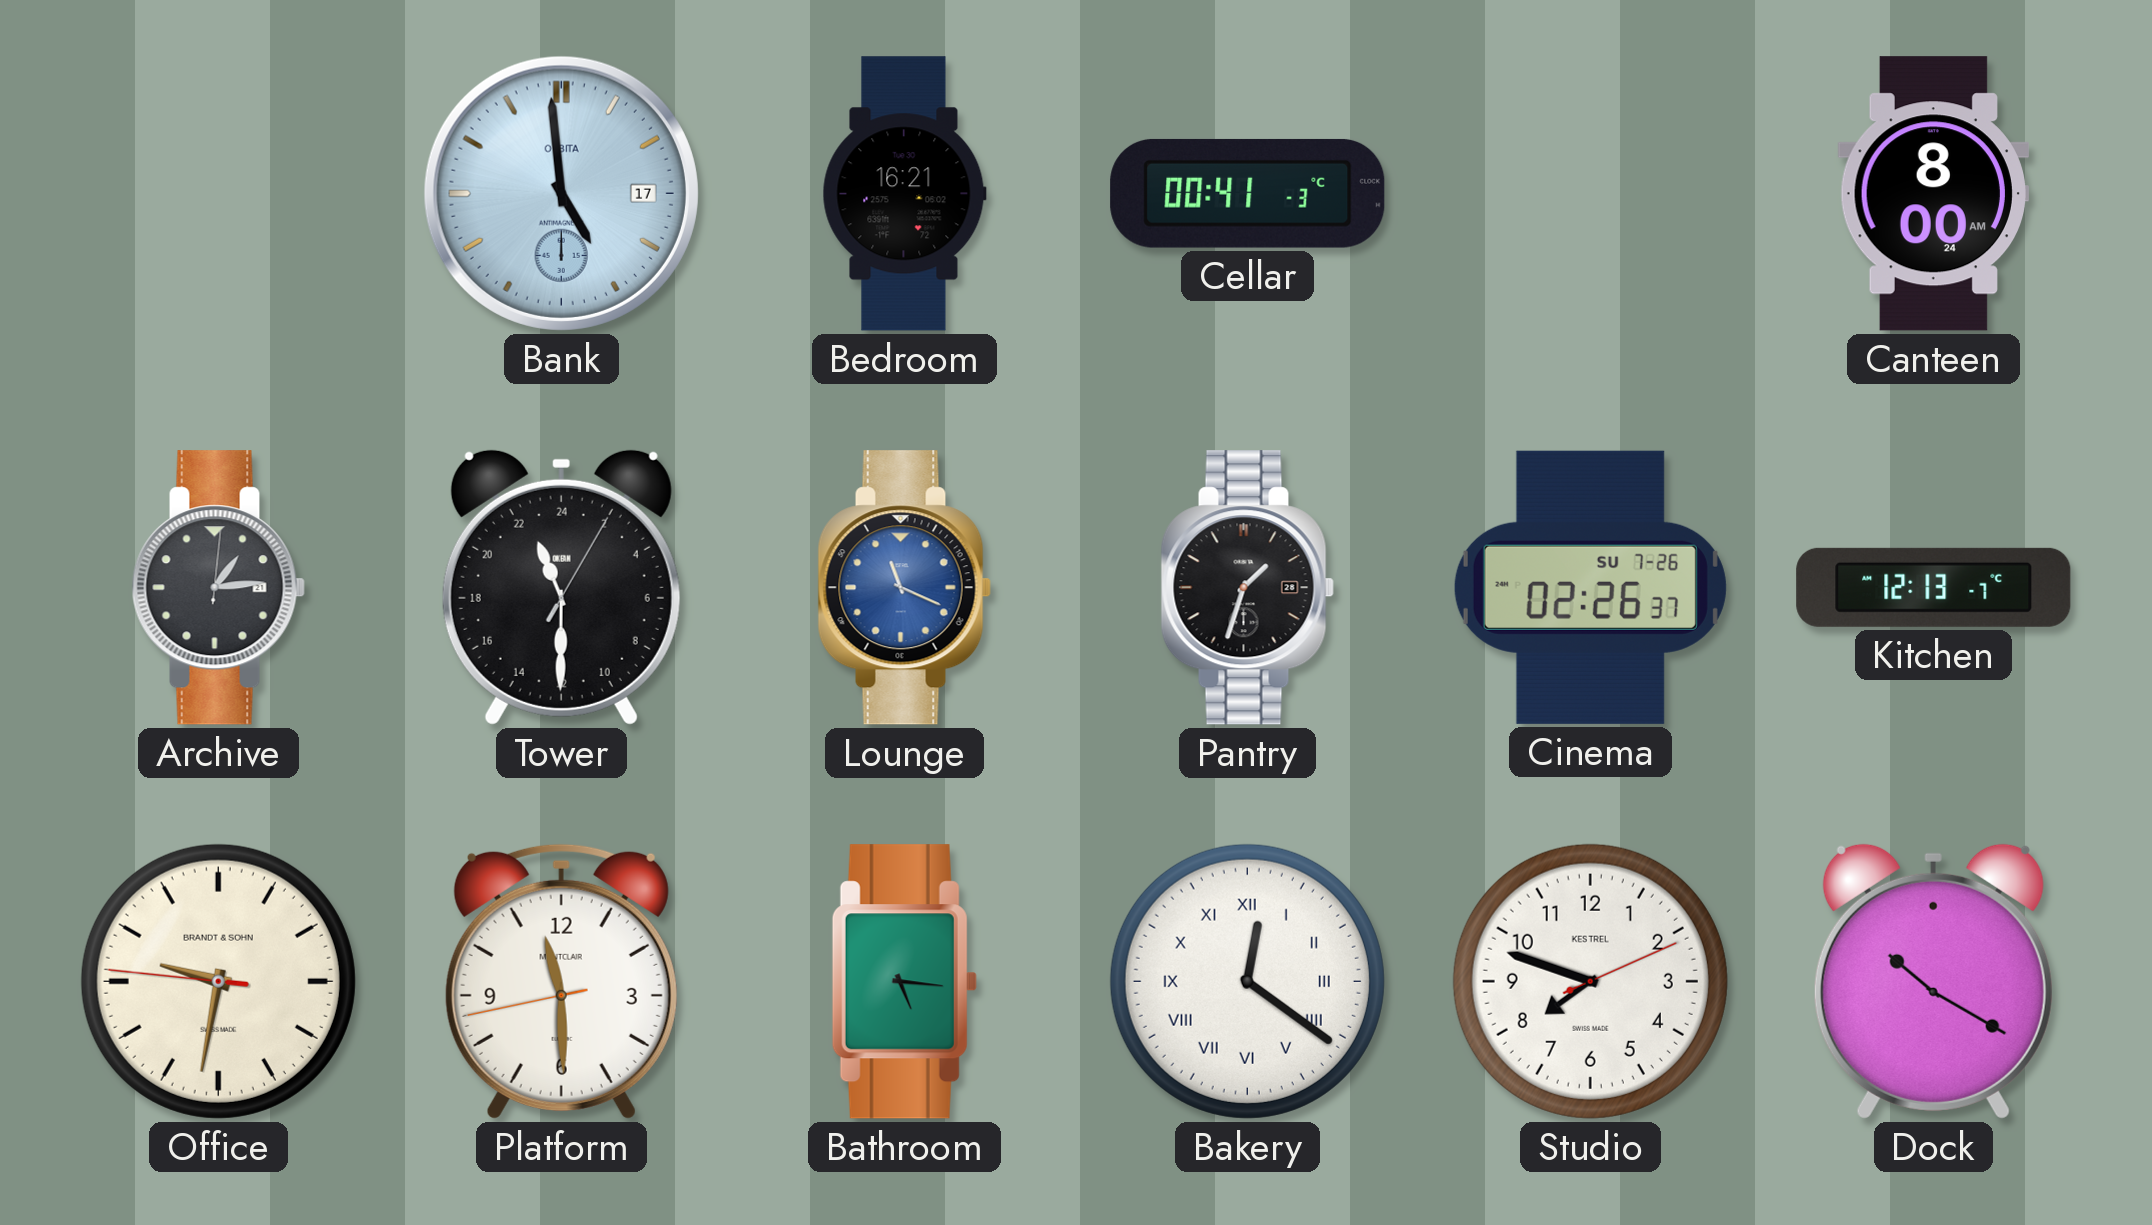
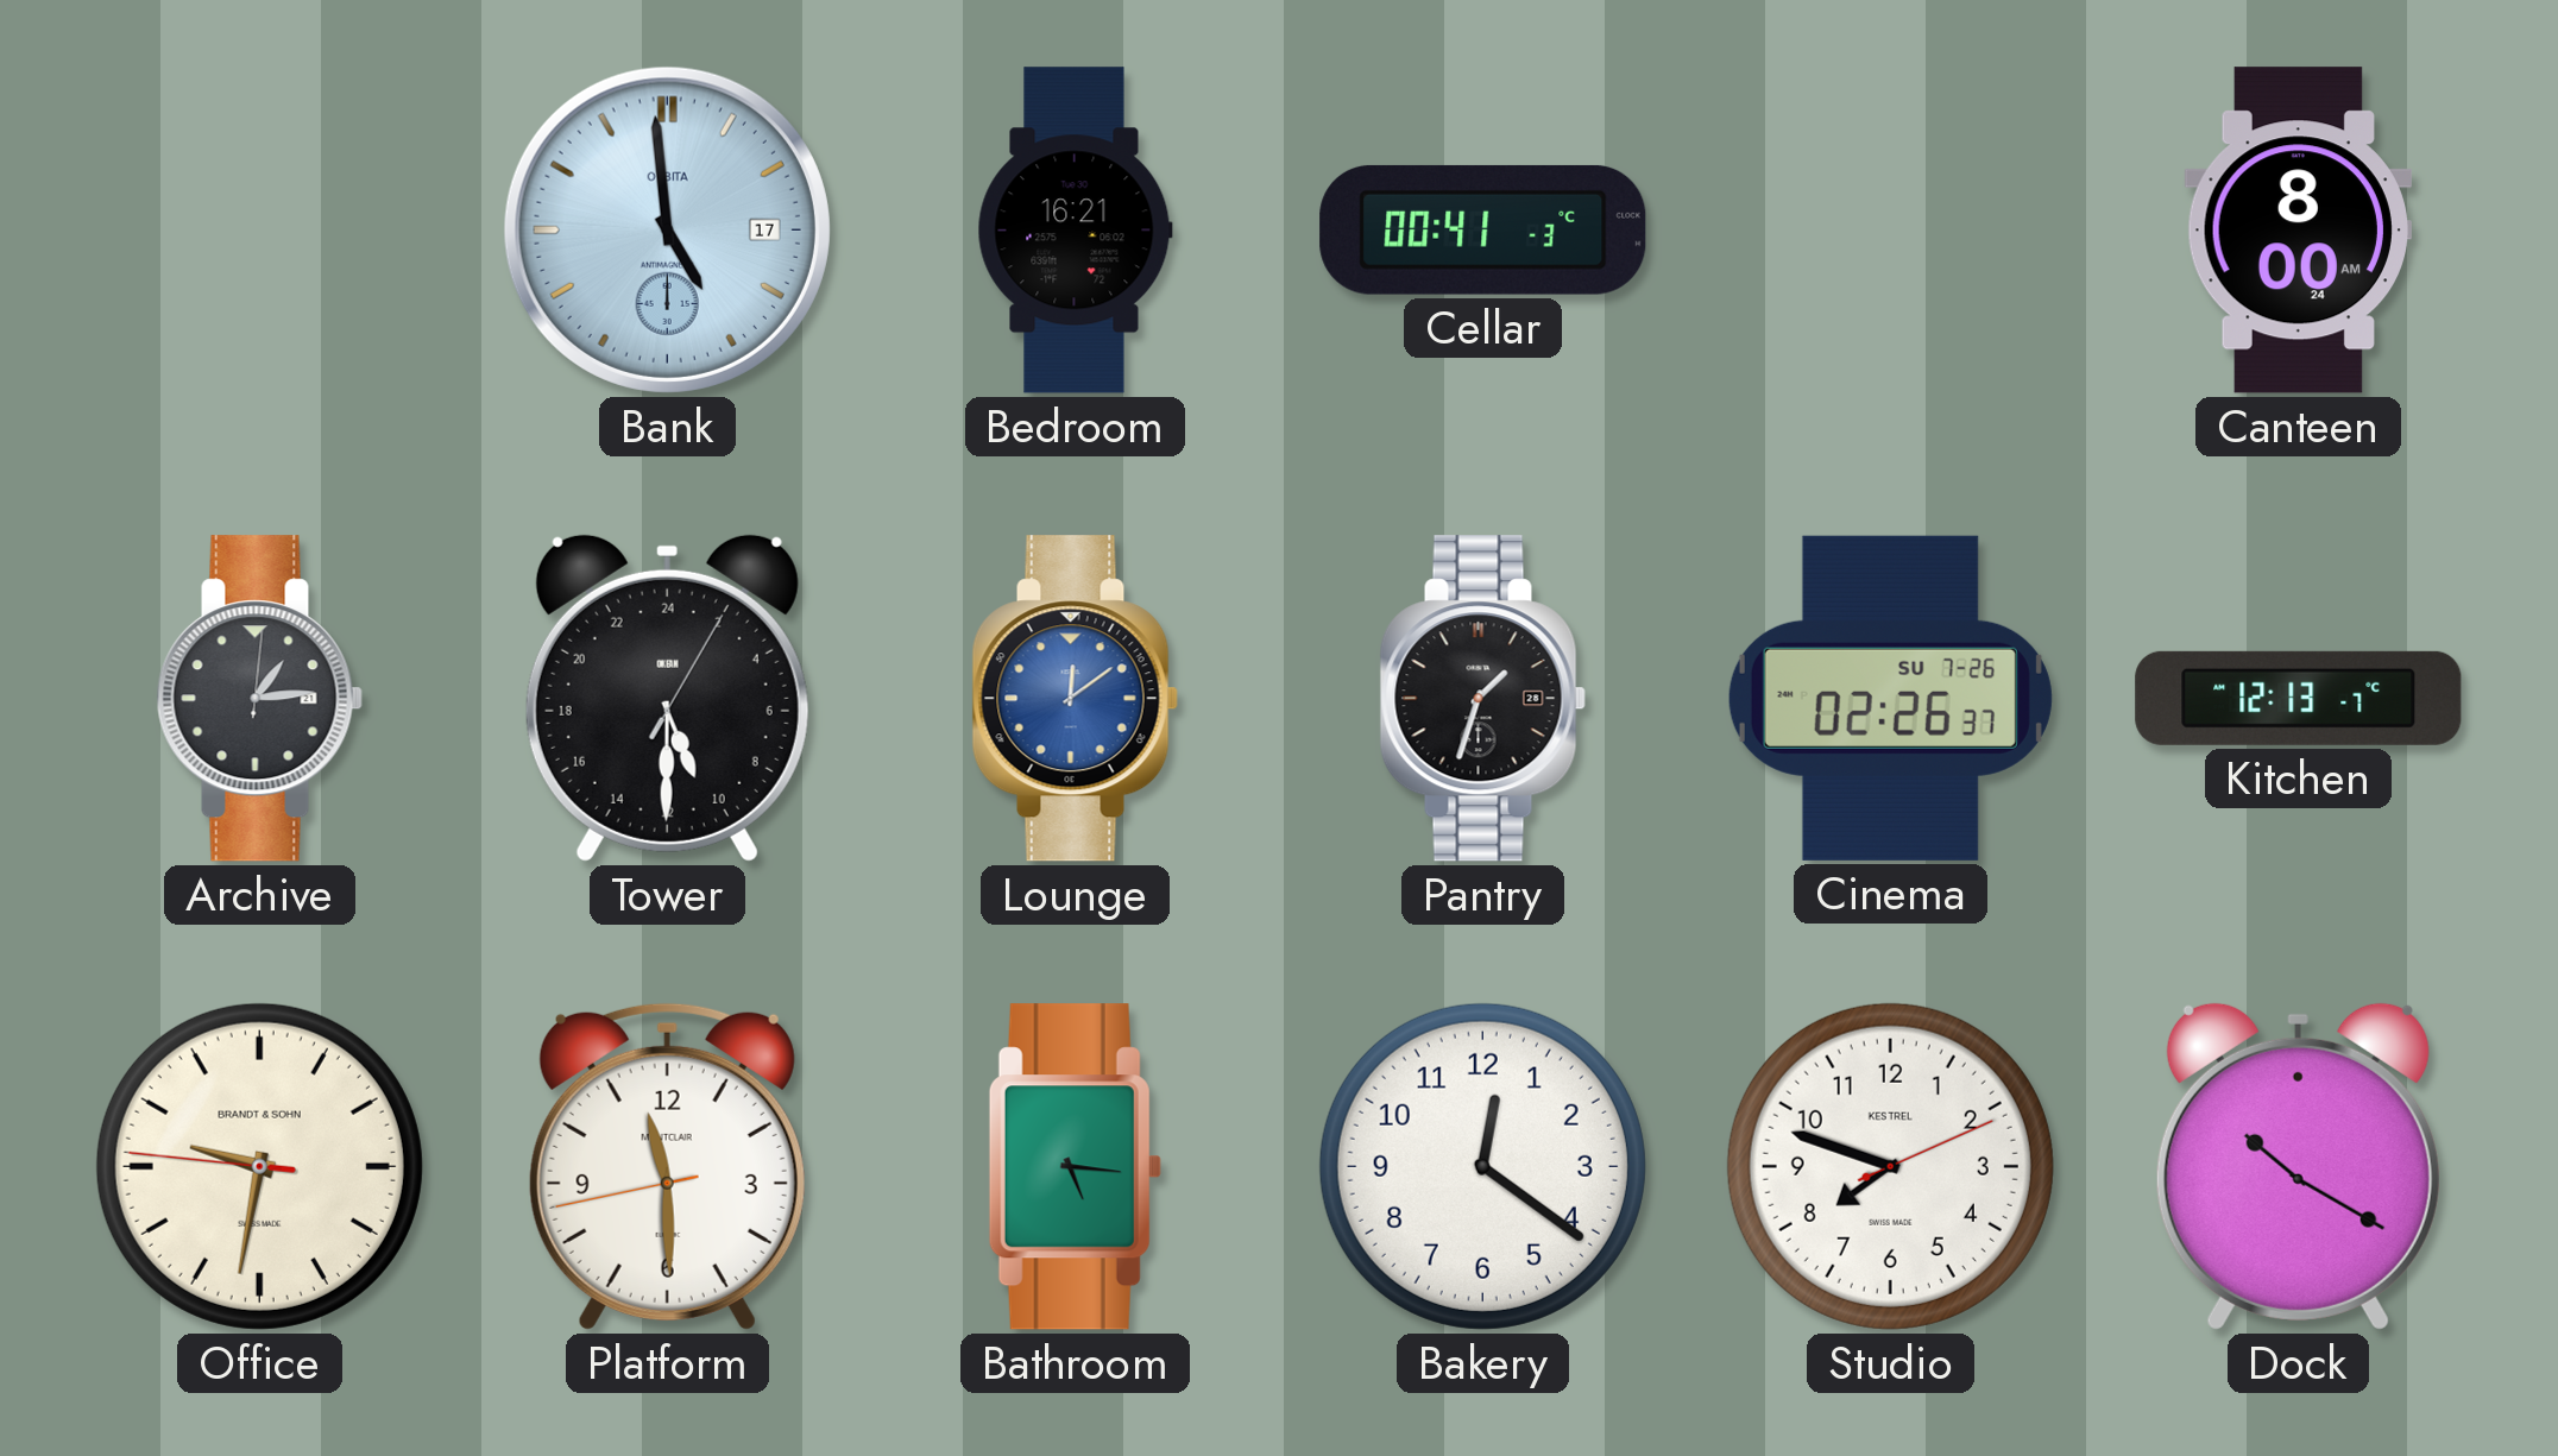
Tower: 22:30 -> 10:30 (667, 698)
Lounge: 11:19 -> 12:09 (1075, 699)
Bakery numerals: Roman -> Arabic (1482, 1166)
